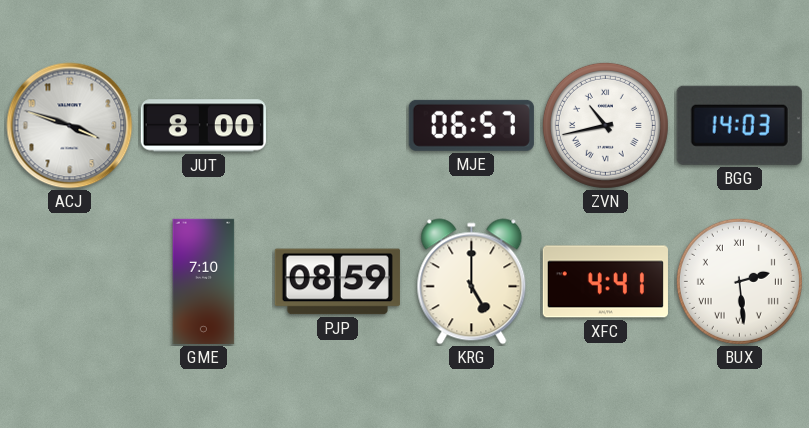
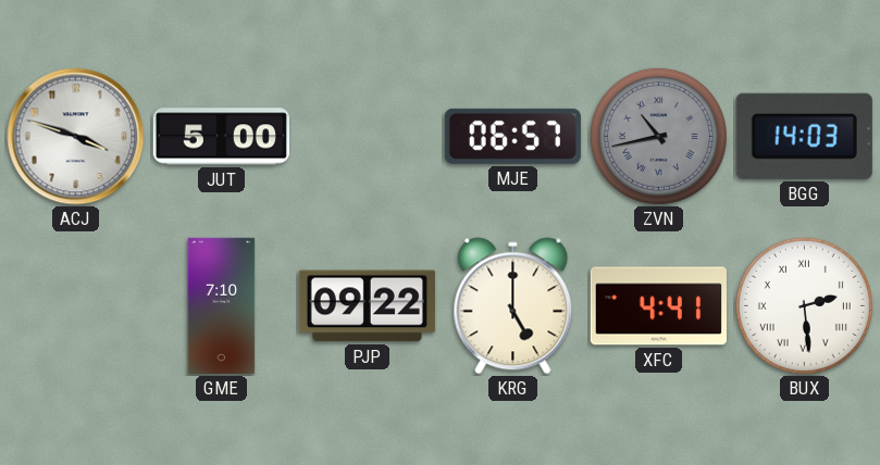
JUT: 8:00 -> 5:00 (221, 137)
ZVN dial: white -> grey (658, 136)
PJP: 08:59 -> 09:22 (367, 306)
